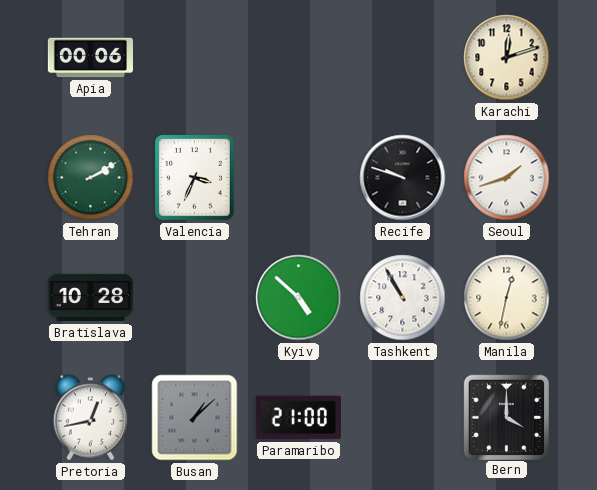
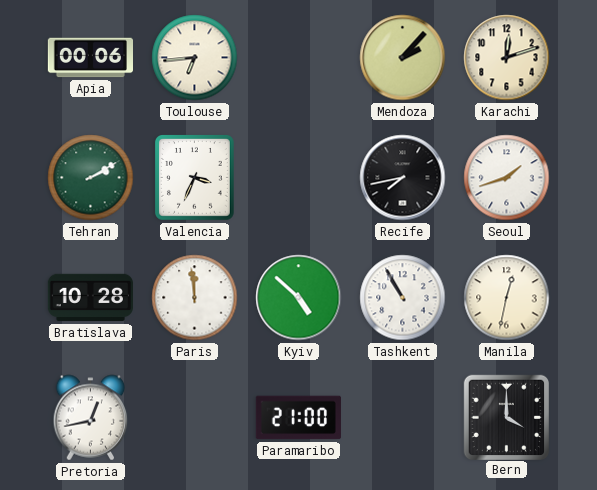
Toulouse: none -> 6:44 (195, 58)
Mendoza: none -> 2:07 (403, 58)
Recife: 9:48 -> 7:43 (403, 178)
Paris: none -> 11:59 (195, 298)
Busan: 1:08 -> none (195, 418)
